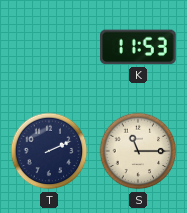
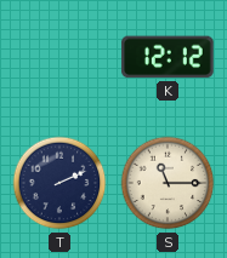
K: 11:53 -> 12:12 (168, 57)
